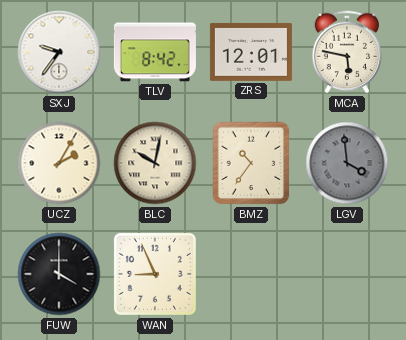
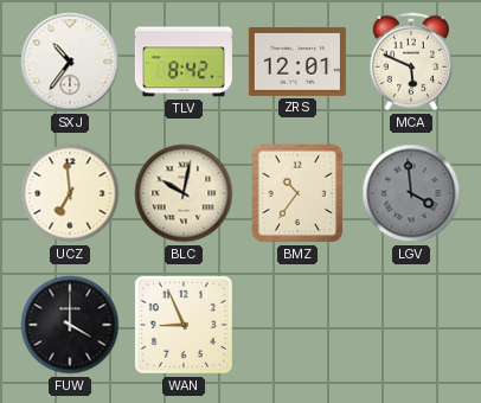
SXJ: 9:36 -> 10:36 (70, 62)
MCA: 5:47 -> 5:49 (411, 62)
UCZ: 2:05 -> 6:59 (70, 193)
